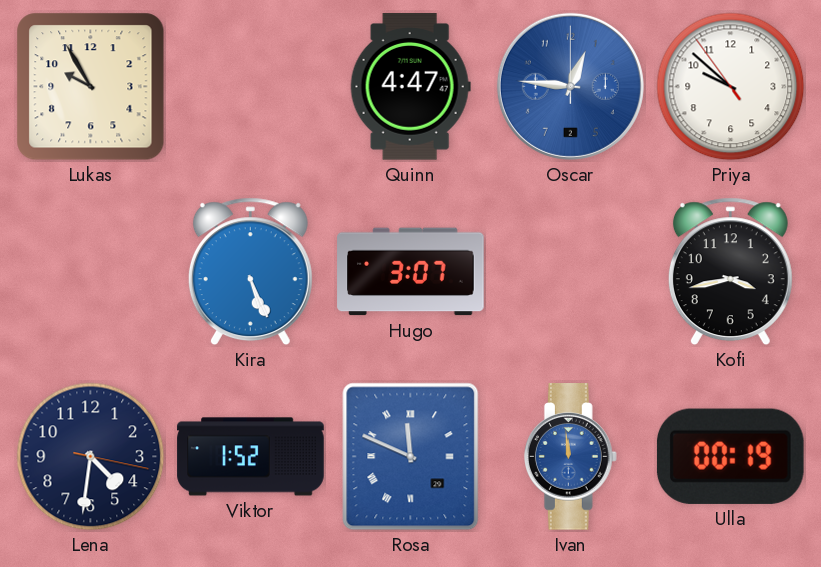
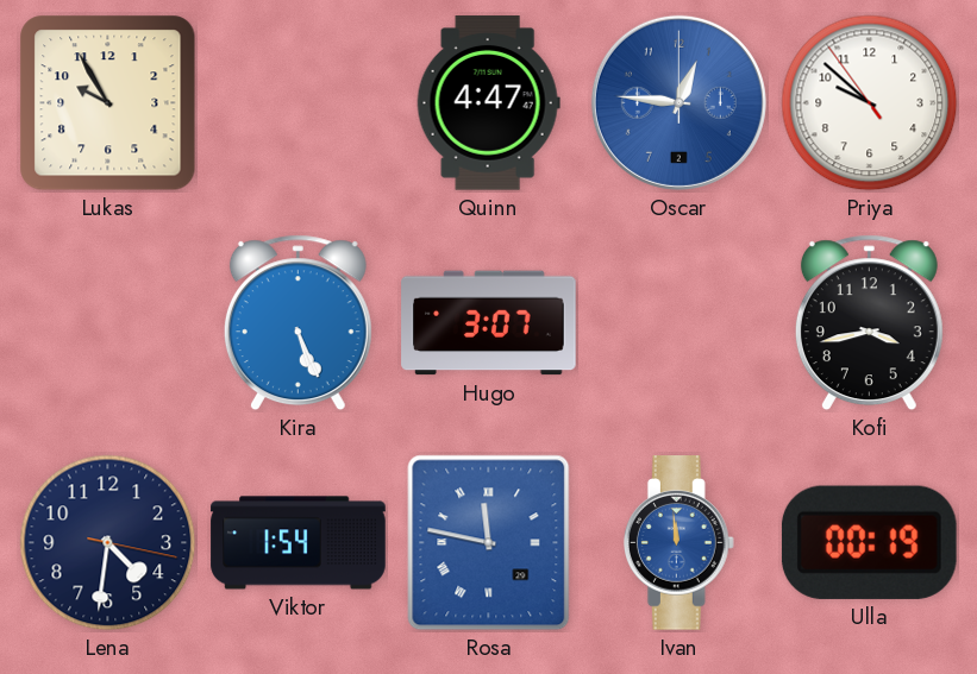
Viktor: 1:52 -> 1:54 (299, 543)
Rosa: 11:49 -> 11:47 (489, 543)
